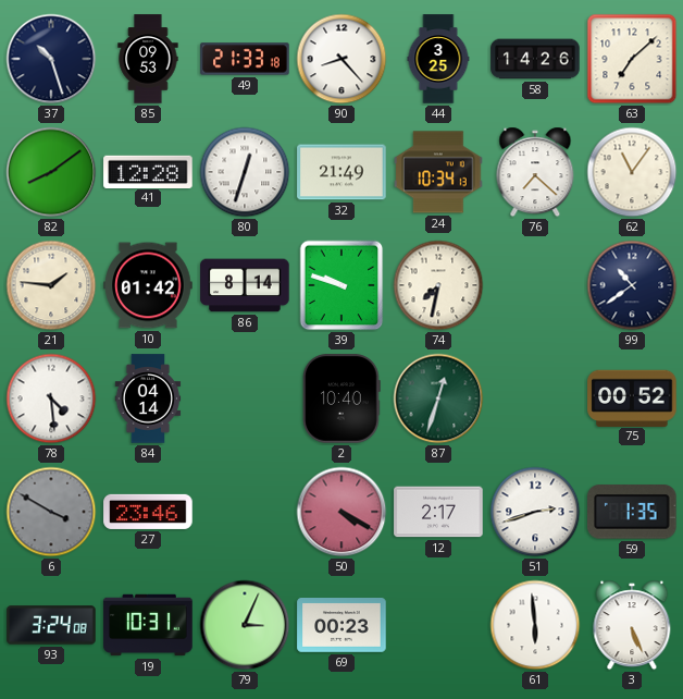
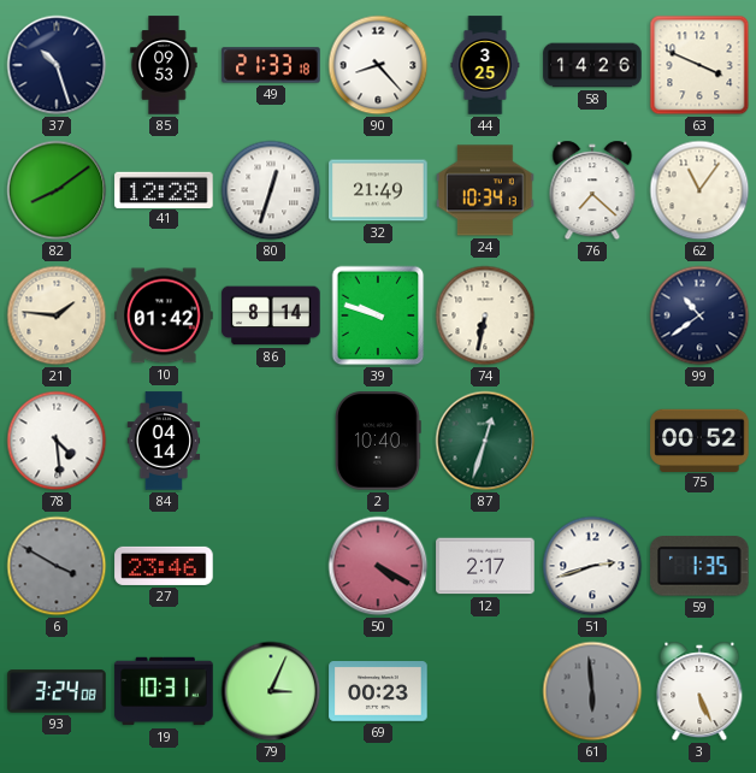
63: 7:08 -> 3:49 (699, 65)
74: 7:32 -> 6:32 (485, 315)
61 dial: white -> grey (592, 691)
